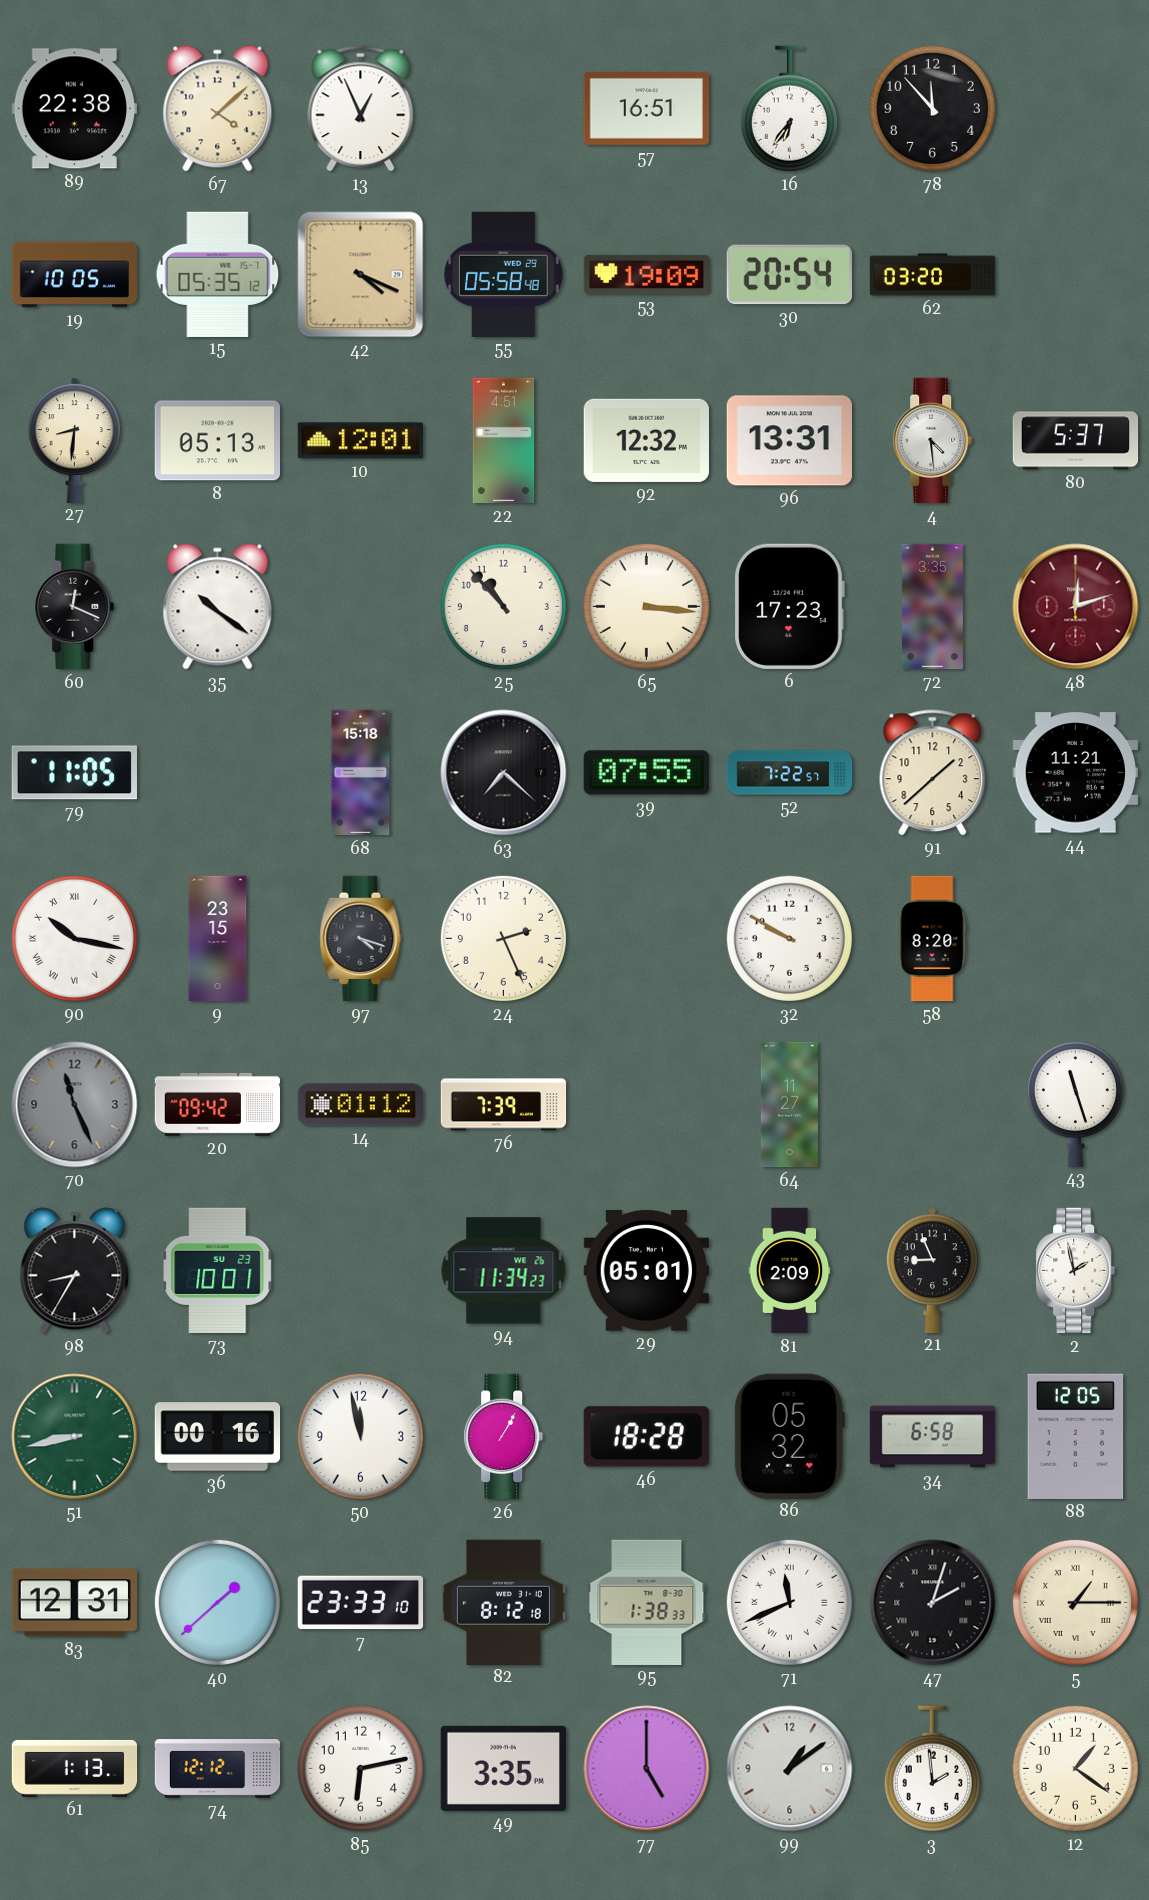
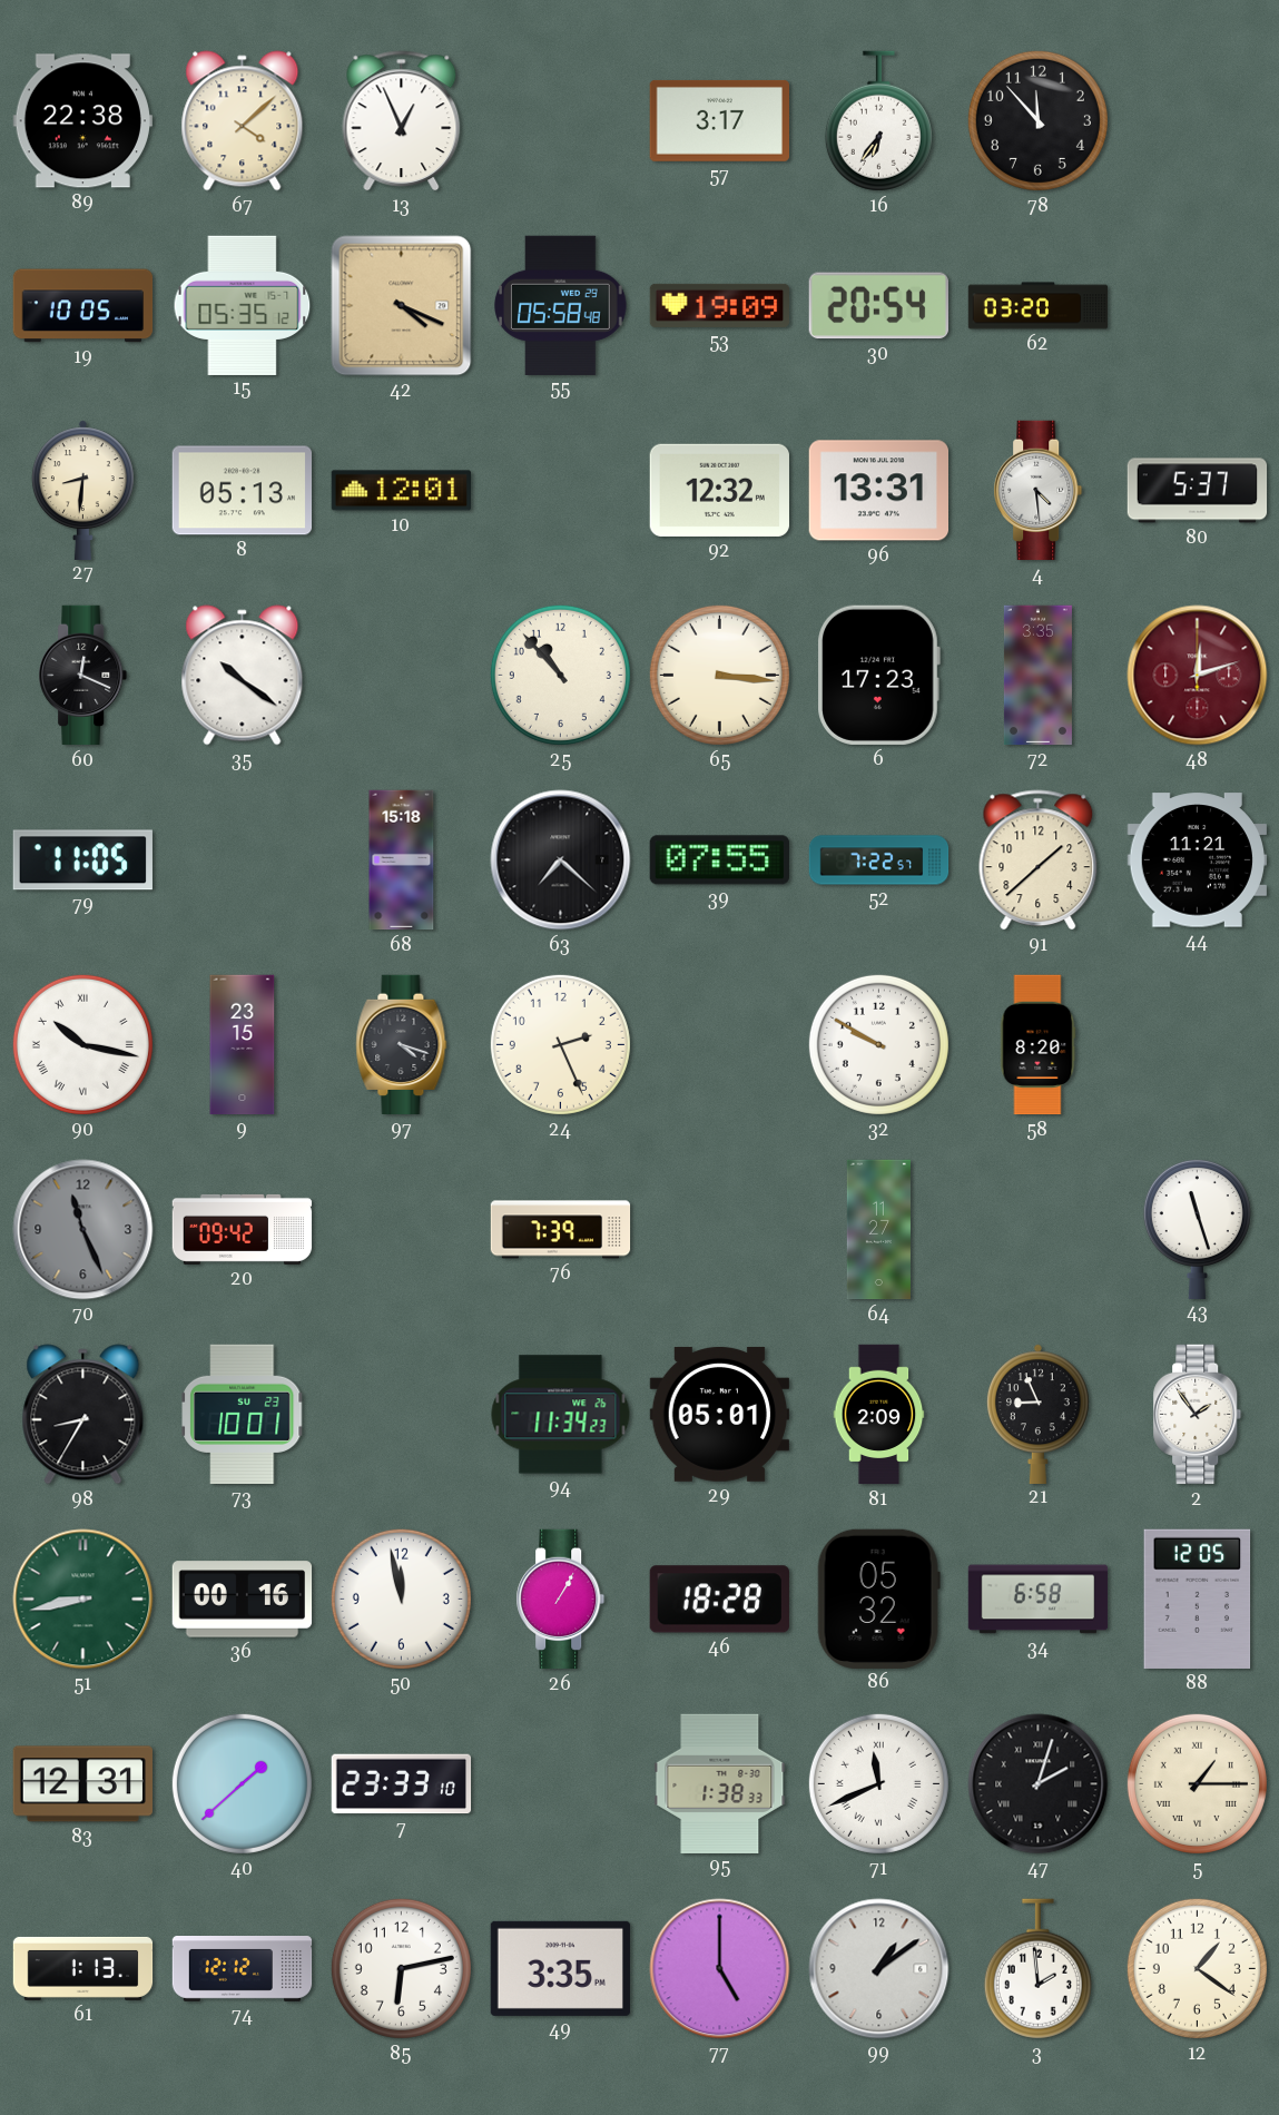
57: 16:51 -> 3:17 (719, 120)
22: 4:51 -> none (504, 441)
14: 01:12 -> none (360, 1105)
2: 1:58 -> 1:54 (1198, 1415)
82: 8:12 -> none (503, 1602)
